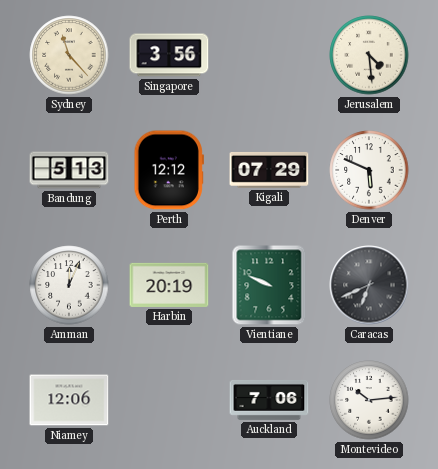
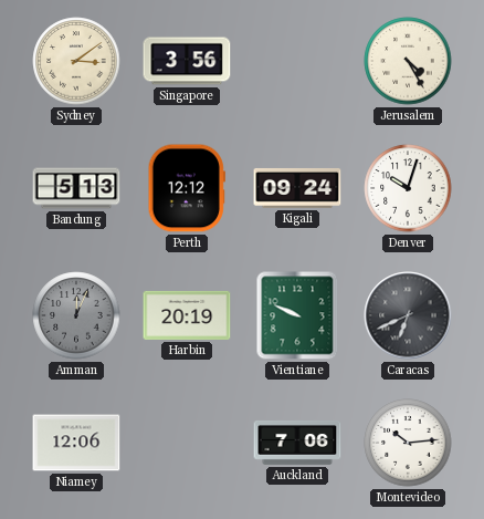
Sydney: 11:23 -> 3:09 (76, 61)
Jerusalem: 4:29 -> 4:25 (408, 61)
Kigali: 07:29 -> 09:24 (297, 188)
Denver: 5:49 -> 10:03 (408, 188)
Amman dial: white -> grey (76, 315)
